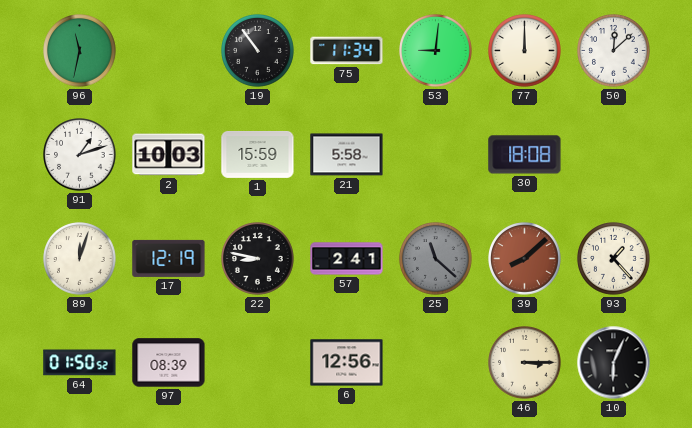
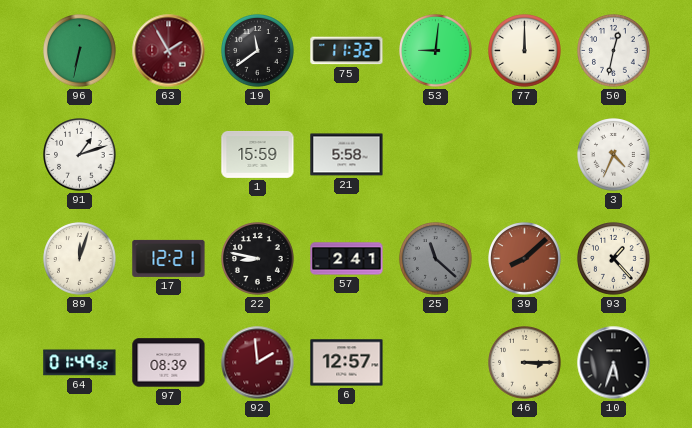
96: 11:32 -> 6:32 (80, 51)
63: none -> 1:55 (169, 51)
19: 10:54 -> 11:39 (258, 51)
75: 11:34 -> 11:32 (347, 51)
50: 12:08 -> 12:32 (614, 51)
2: 10:03 -> none (169, 155)
30: 18:08 -> none (525, 155)
3: none -> 4:34 (614, 155)
17: 12:19 -> 12:21 (169, 258)
64: 01:50 -> 01:49 (80, 363)
92: none -> 1:59 (258, 363)
6: 12:56 -> 12:57 (347, 363)
10: 6:04 -> 5:33 (614, 363)
